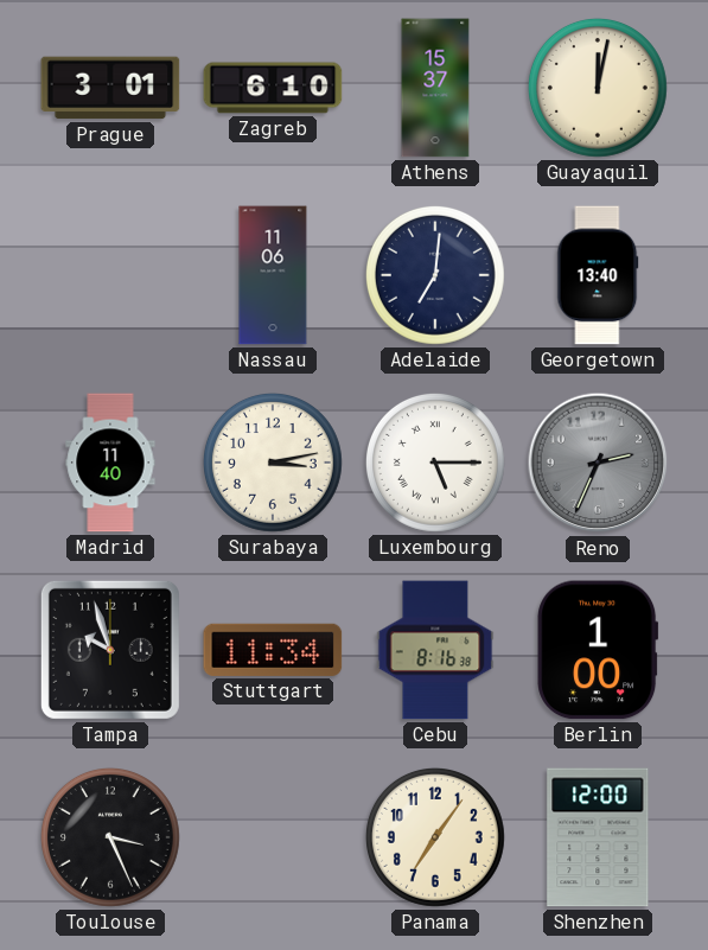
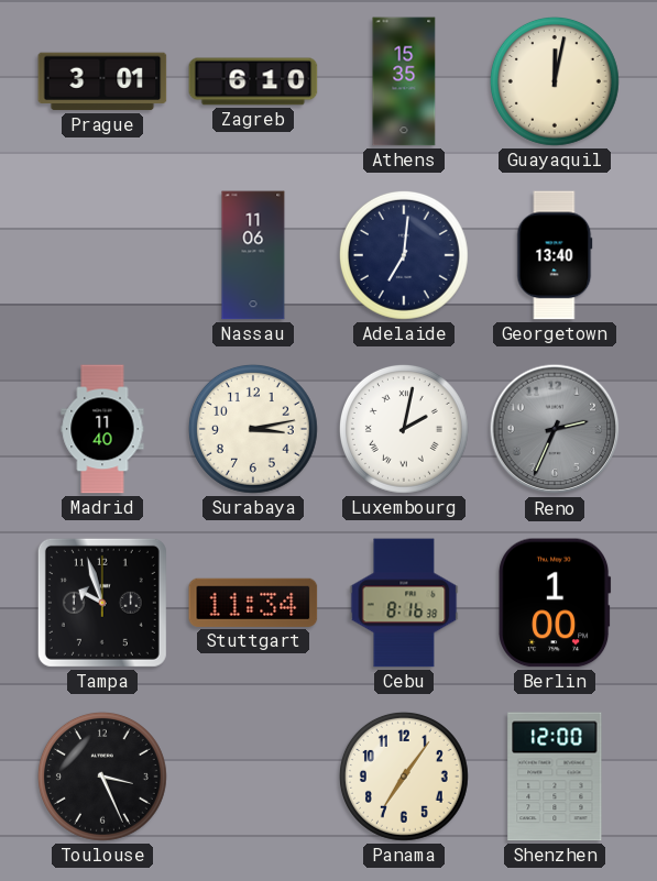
Athens: 15:37 -> 15:35 (404, 81)
Luxembourg: 5:15 -> 2:02 (404, 429)
